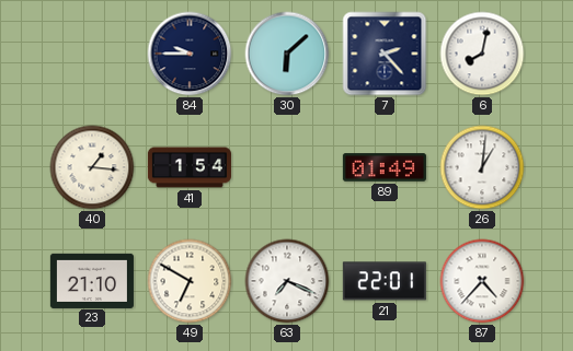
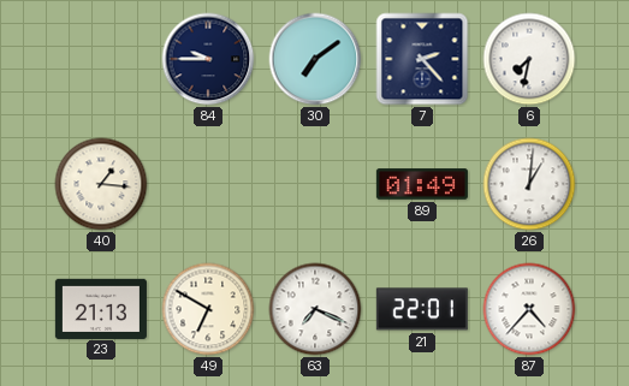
30: 6:08 -> 7:09 (315, 59)
6: 8:02 -> 7:32 (529, 59)
41: 1:54 -> none (190, 167)
23: 21:10 -> 21:13 (101, 308)
